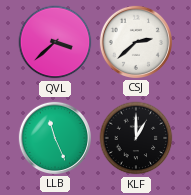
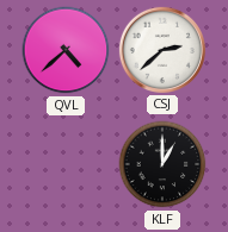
QVL: 3:38 -> 4:38 (66, 50)
LLB: 11:26 -> none (55, 138)
